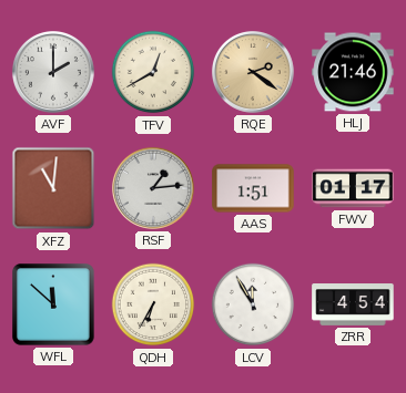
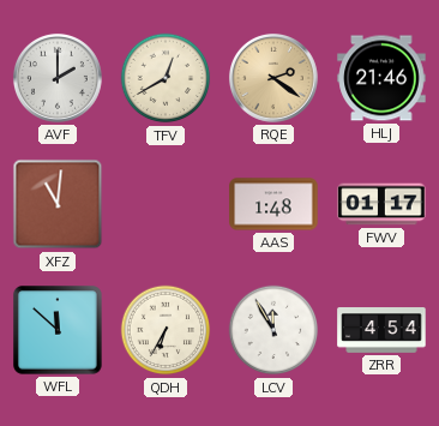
RSF: 1:14 -> none (153, 188)
AAS: 1:51 -> 1:48 (273, 204)
